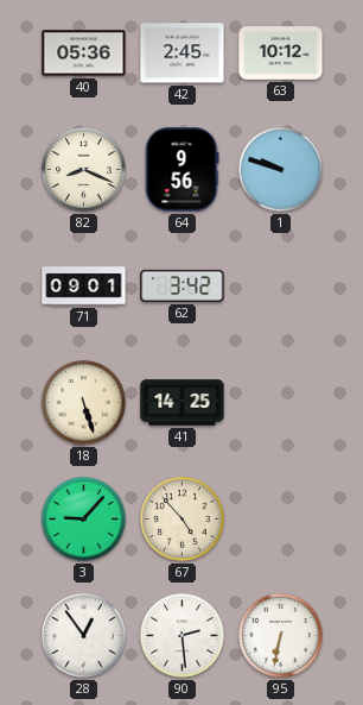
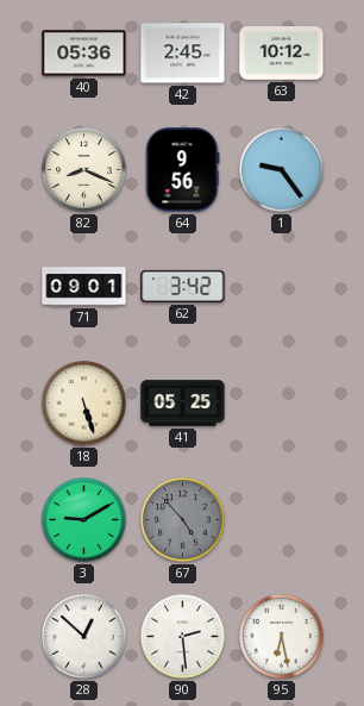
1: 9:48 -> 9:24 (282, 170)
41: 14:25 -> 05:25 (183, 404)
3: 9:07 -> 9:10 (84, 520)
67 dial: cream -> grey (183, 520)
28: 12:54 -> 12:52 (84, 637)
95: 6:32 -> 6:28 (282, 637)
